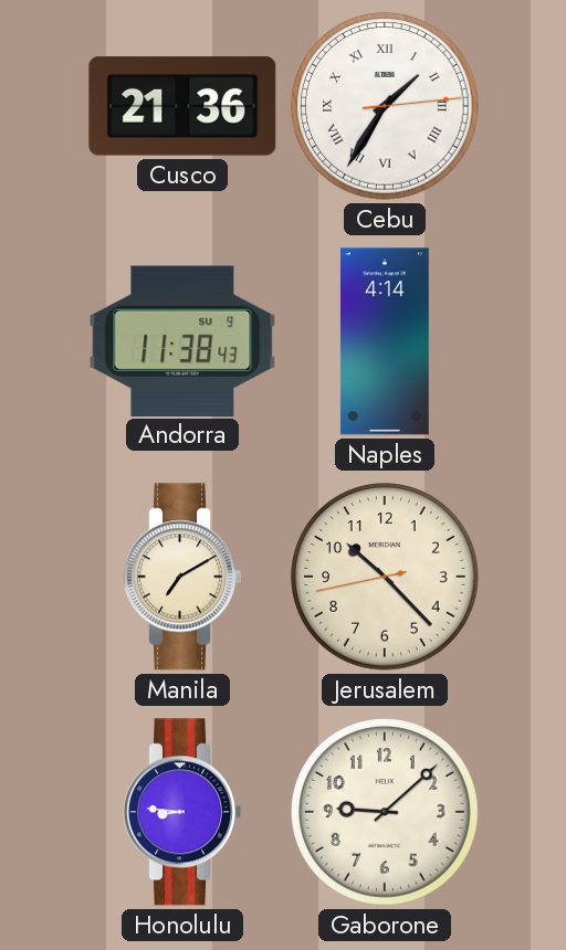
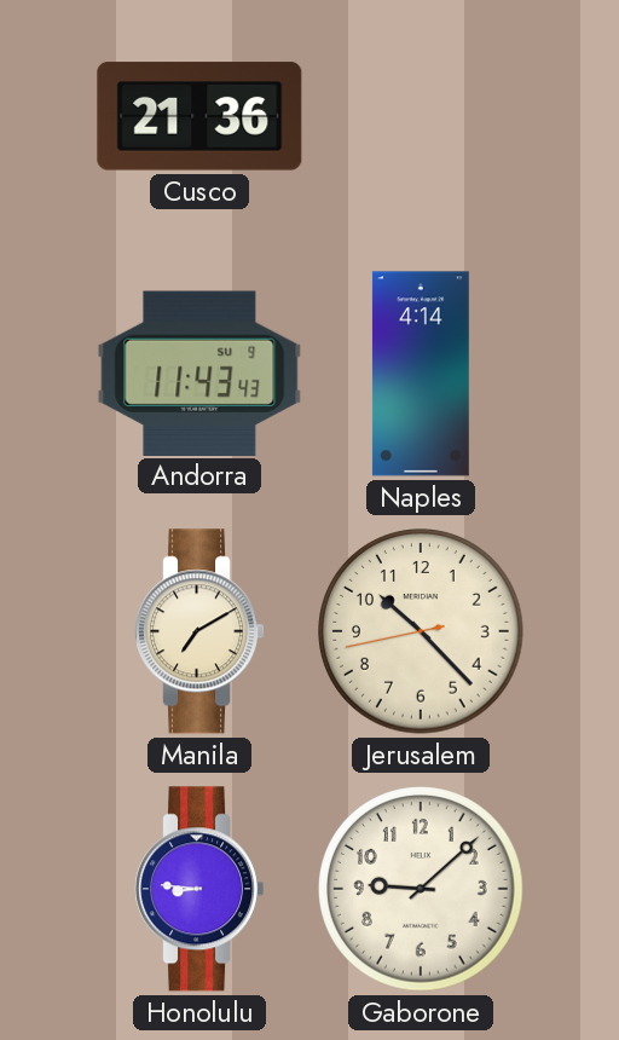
Cebu: 1:35 -> none (385, 106)
Andorra: 11:38 -> 11:43 (199, 372)
